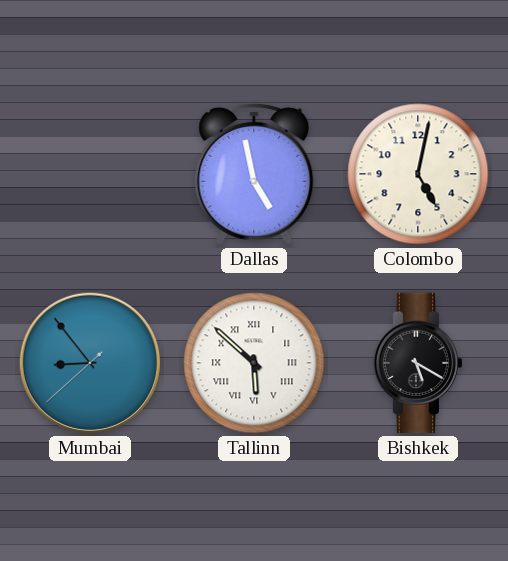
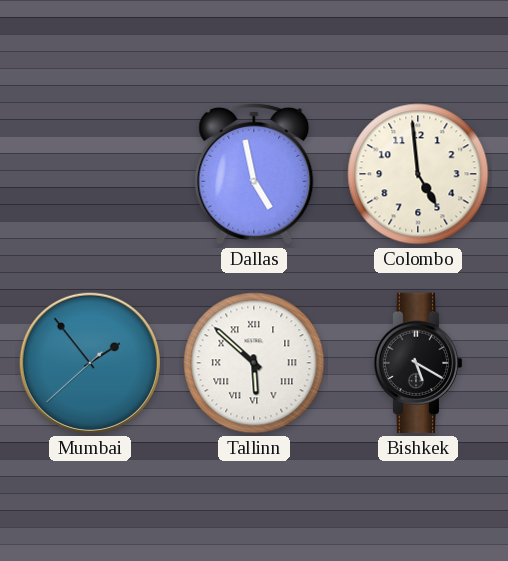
Colombo: 5:02 -> 4:59 (418, 174)
Mumbai: 8:53 -> 1:53 (90, 363)
